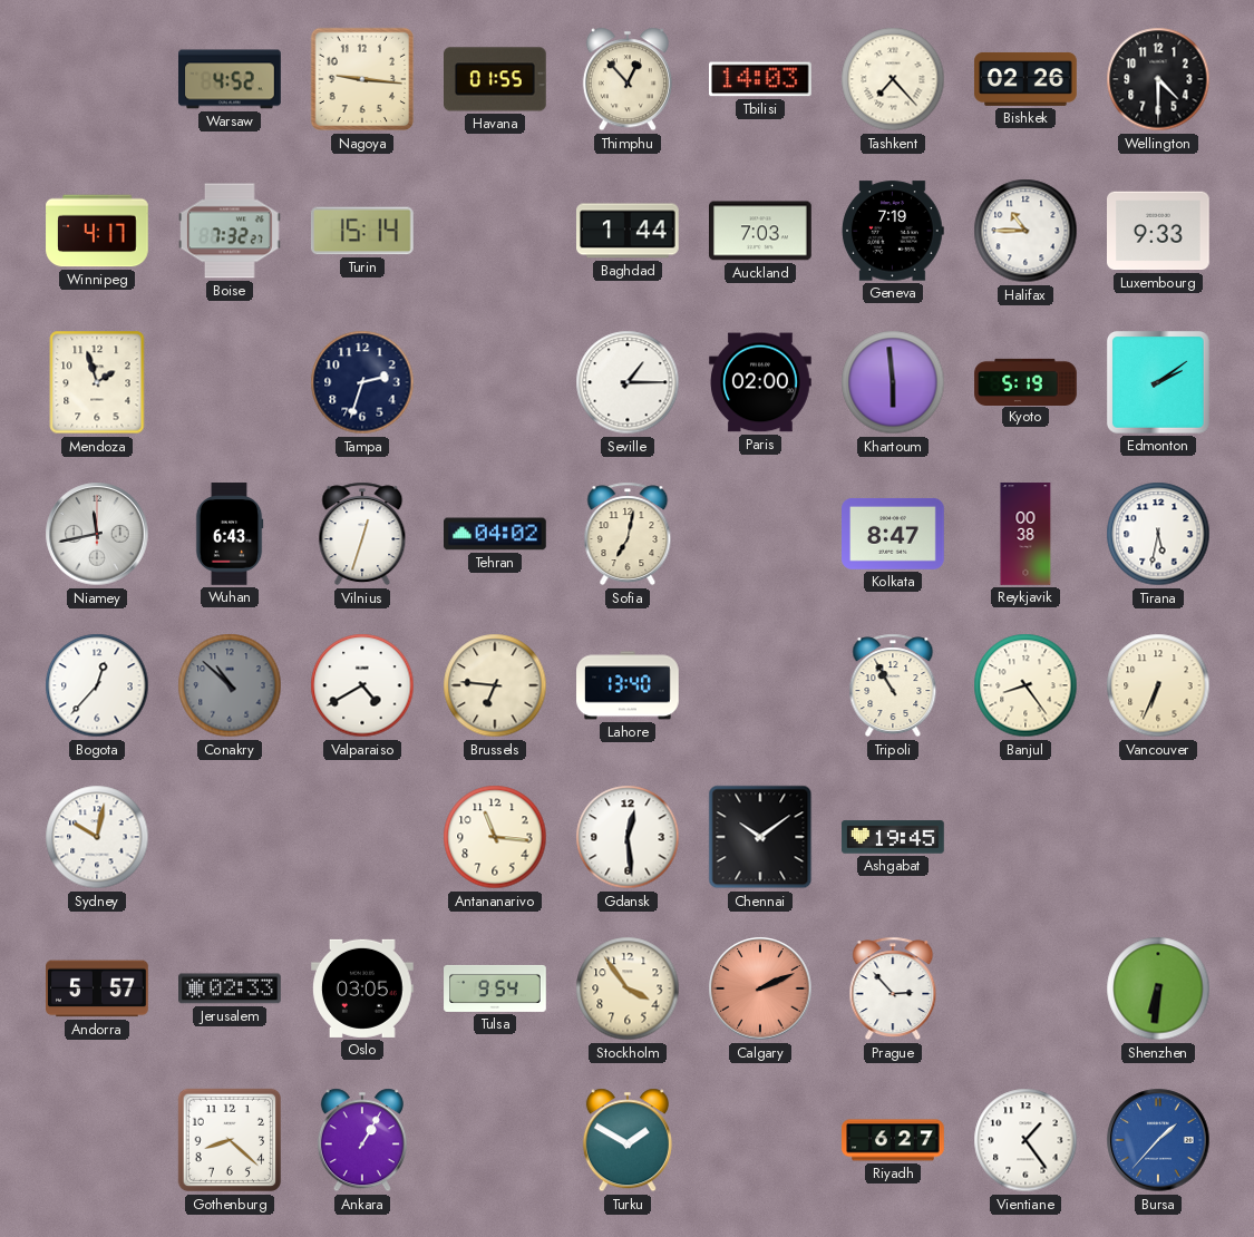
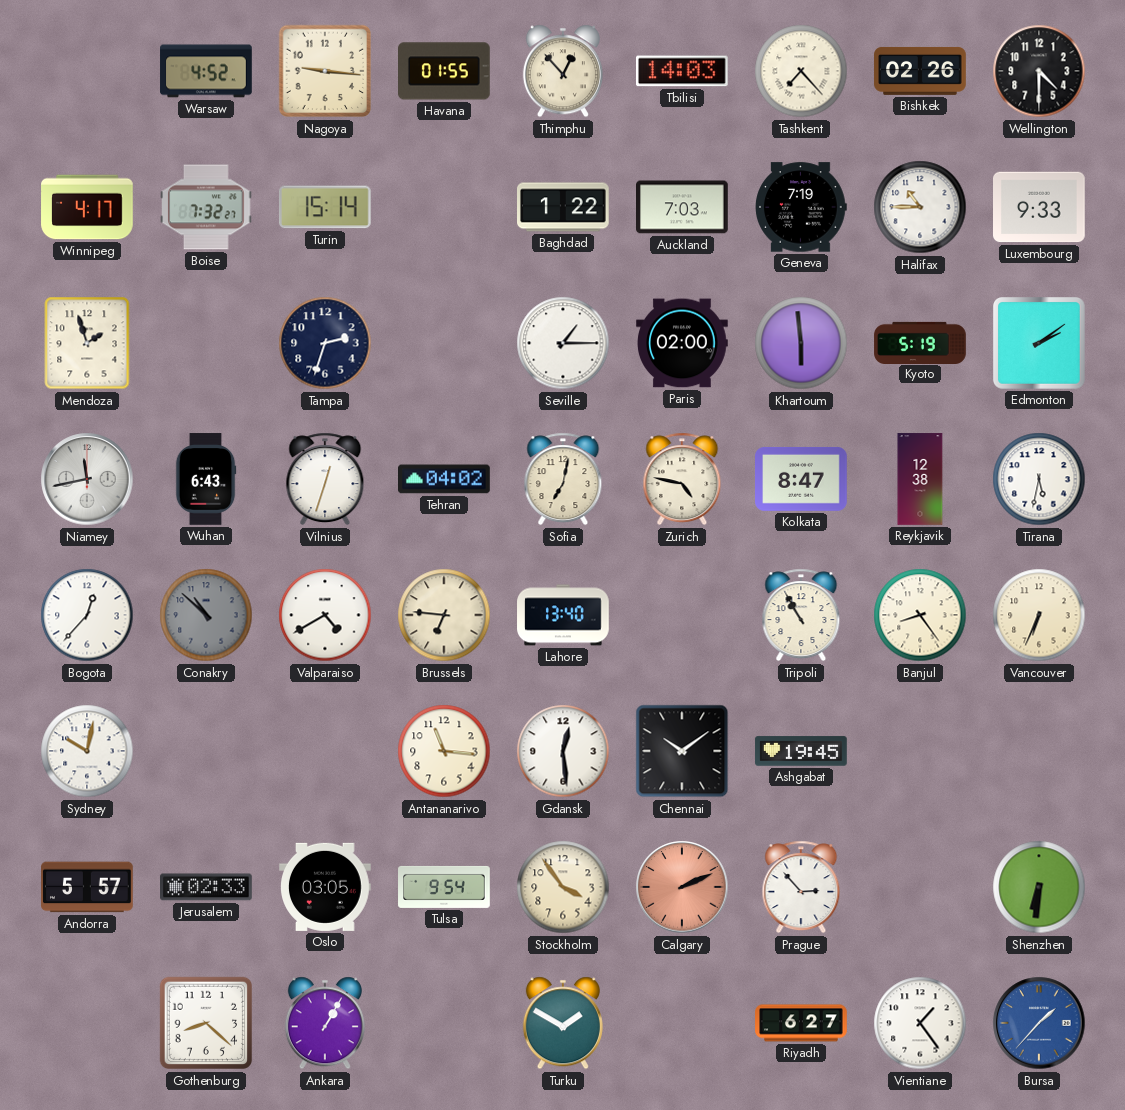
Baghdad: 1:44 -> 1:22 (564, 207)
Zurich: none -> 4:47 (682, 479)
Reykjavik: 00:38 -> 12:38 (920, 479)
